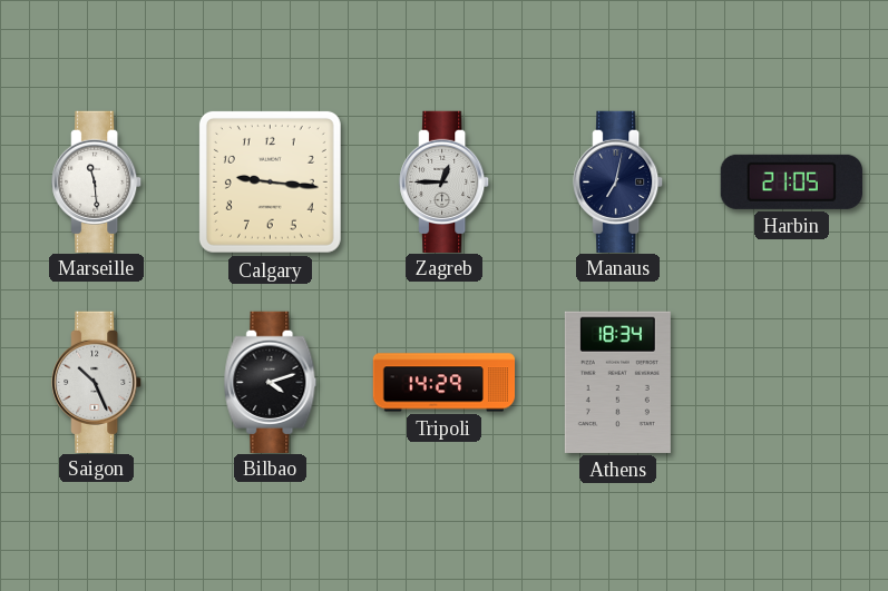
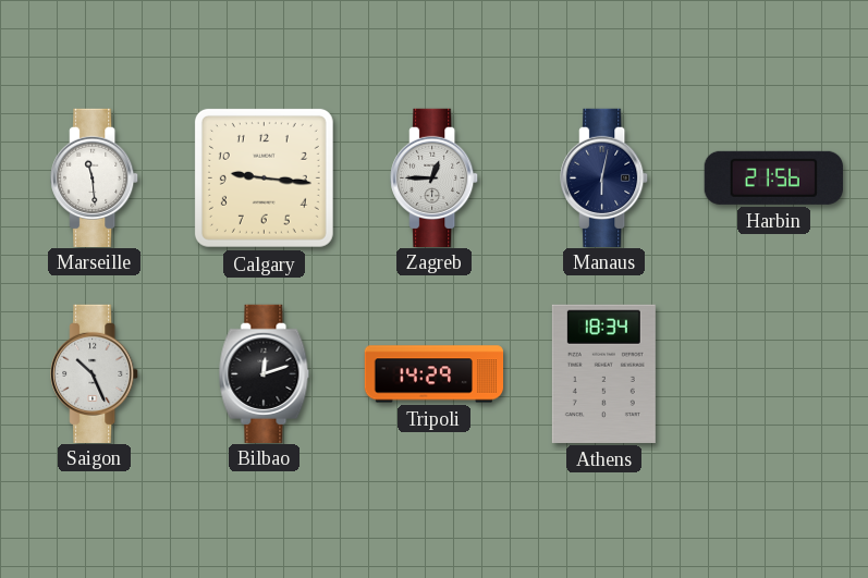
Manaus: 7:02 -> 6:02 (604, 177)
Harbin: 21:05 -> 21:56 (773, 177)
Bilbao: 4:12 -> 12:12 (265, 373)
